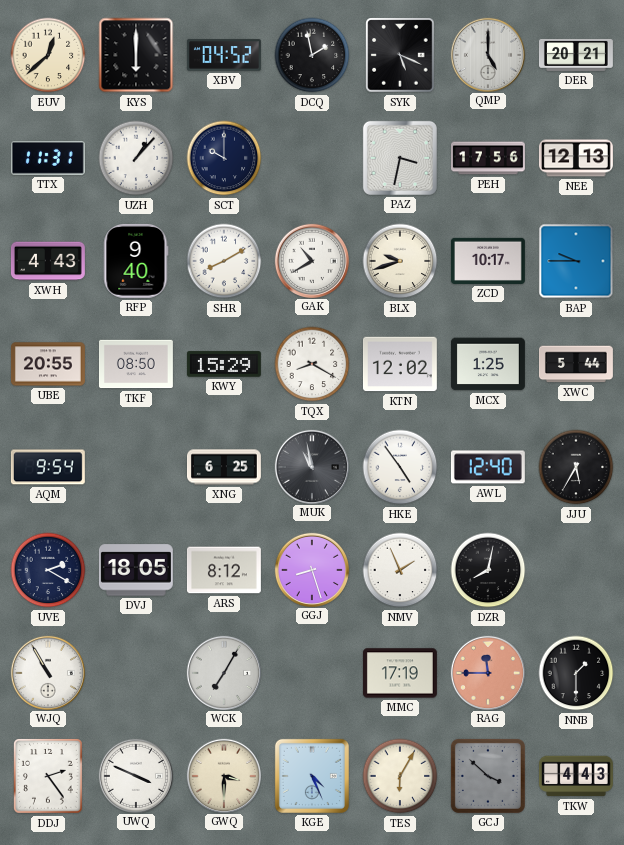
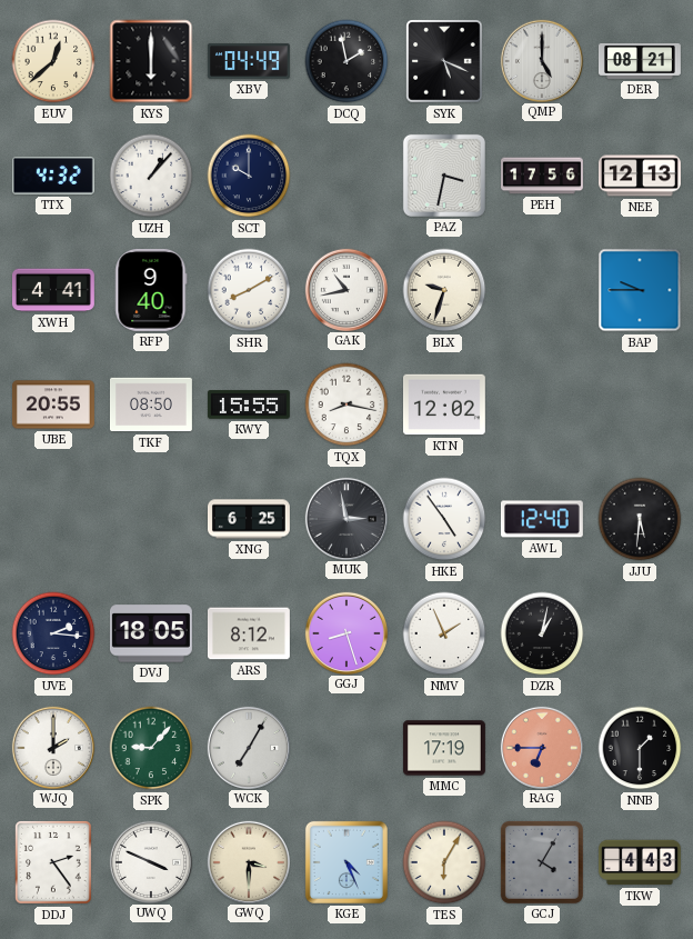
XBV: 04:52 -> 04:49 (249, 61)
DER: 20:21 -> 08:21 (640, 61)
TTX: 11:31 -> 4:32 (53, 176)
XWH: 4:43 -> 4:41 (53, 290)
GAK: 10:40 -> 10:43 (345, 289)
BLX: 9:42 -> 9:33 (444, 290)
ZCD: 10:17 -> none (488, 261)
KWY: 15:29 -> 15:55 (249, 404)
TQX: 8:20 -> 8:17 (346, 404)
MCX: 1:25 -> none (488, 364)
XWC: 5:44 -> none (577, 364)
AQM: 9:54 -> none (48, 467)
MUK: 10:58 -> 2:58 (345, 518)
JJU: 5:35 -> 5:31 (640, 519)
UVE: 2:20 -> 2:16 (53, 633)
DZR: 8:02 -> 1:02 (542, 633)
WJQ: 10:55 -> 2:00 (52, 747)
SPK: none -> 9:07 (151, 748)
RAG: 11:45 -> 6:45 (541, 747)
GCJ: 3:52 -> 4:05 (542, 862)
